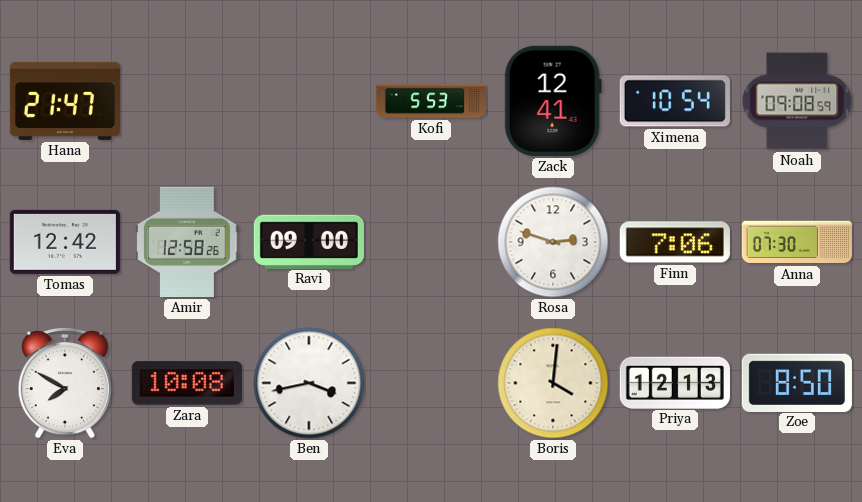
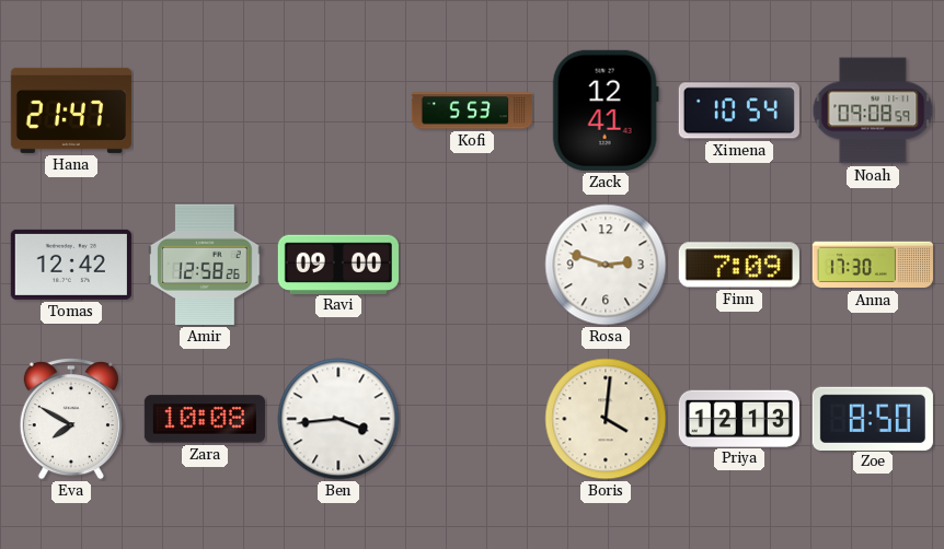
Finn: 7:06 -> 7:09 (739, 265)
Anna: 07:30 -> 17:30 (873, 265)
Ben: 3:43 -> 3:44 (338, 419)
